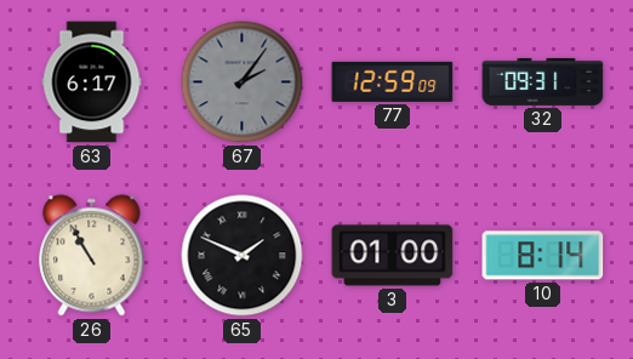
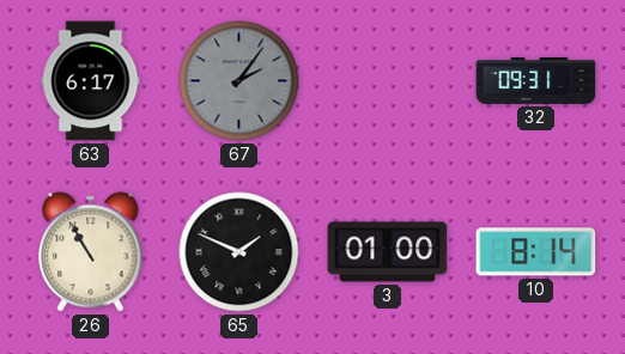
77: 12:59 -> none (393, 81)
